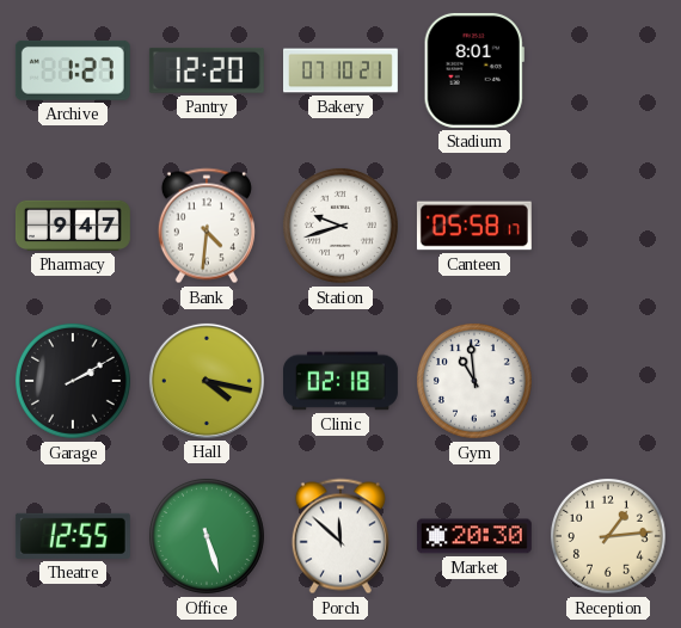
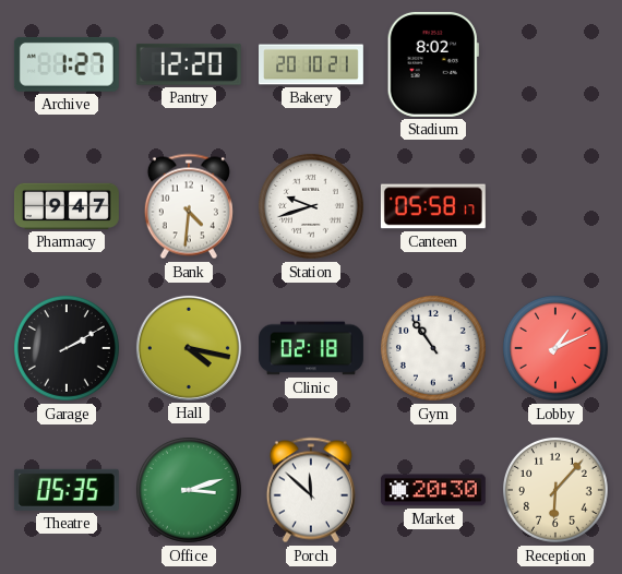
Bakery: 07:10 -> 20:10 (312, 64)
Stadium: 8:01 -> 8:02 (433, 64)
Gym: 10:59 -> 10:54 (433, 348)
Lobby: none -> 1:11 (555, 348)
Theatre: 12:55 -> 05:35 (67, 490)
Office: 5:27 -> 3:12 (189, 490)
Reception: 1:14 -> 6:07 (555, 490)
